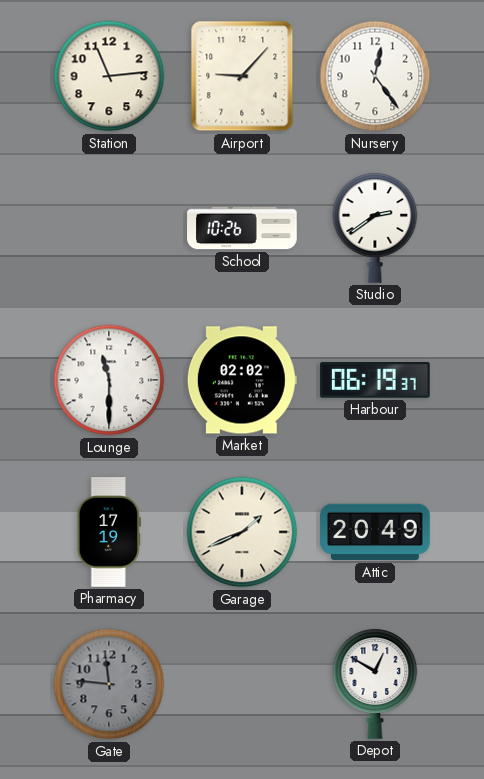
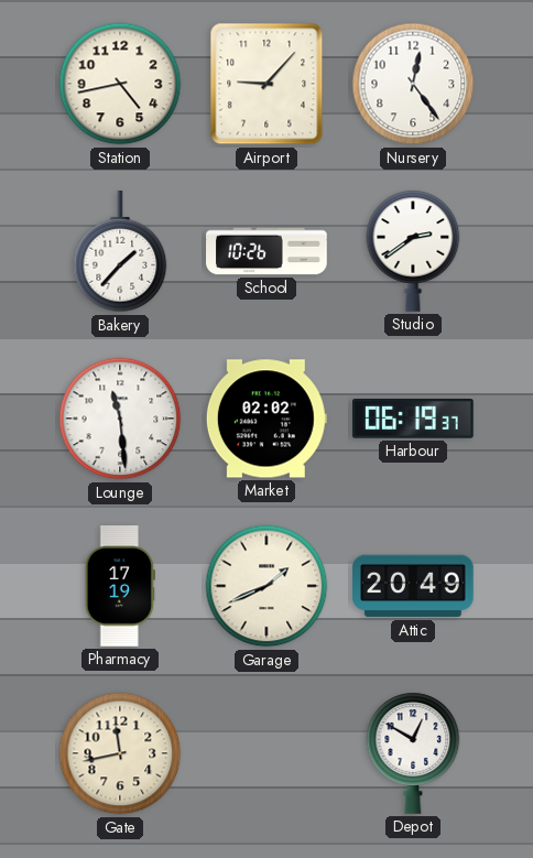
Station: 11:14 -> 4:43 (120, 84)
Bakery: none -> 1:37 (120, 252)
Lounge: 11:30 -> 11:29 (120, 419)
Gate: 11:46 -> 11:43 (120, 753)
Gate dial: grey -> cream (120, 753)
